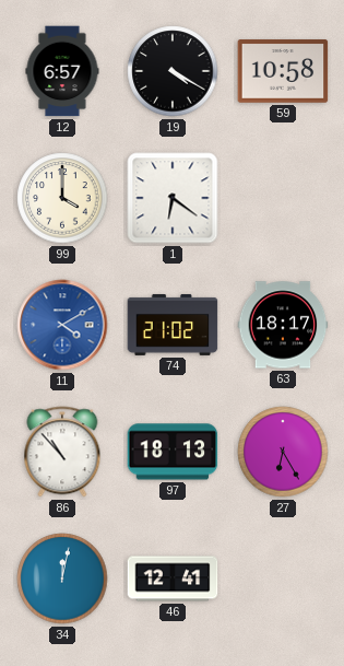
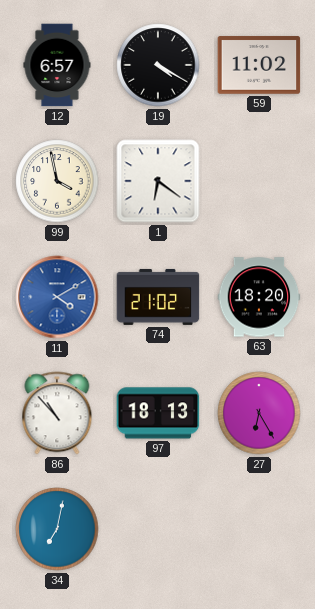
59: 10:58 -> 11:02 (259, 65)
99: 4:00 -> 3:58 (57, 181)
63: 18:17 -> 18:20 (259, 297)
34: 12:02 -> 7:02 (57, 529)
46: 12:41 -> none (173, 579)
